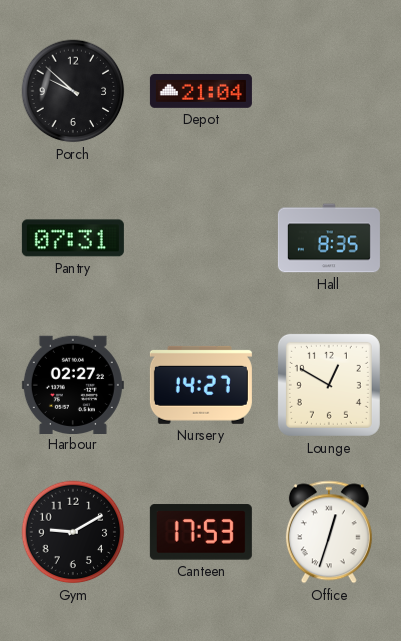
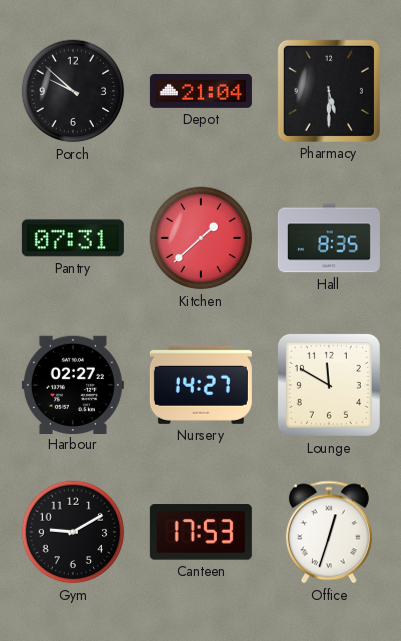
Pharmacy: none -> 5:30 (329, 91)
Kitchen: none -> 1:38 (201, 238)
Lounge: 12:50 -> 11:50 (329, 385)
